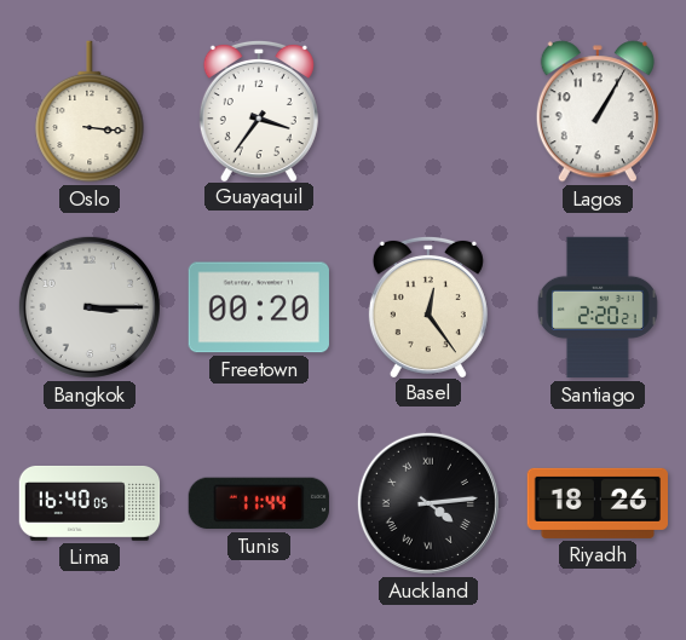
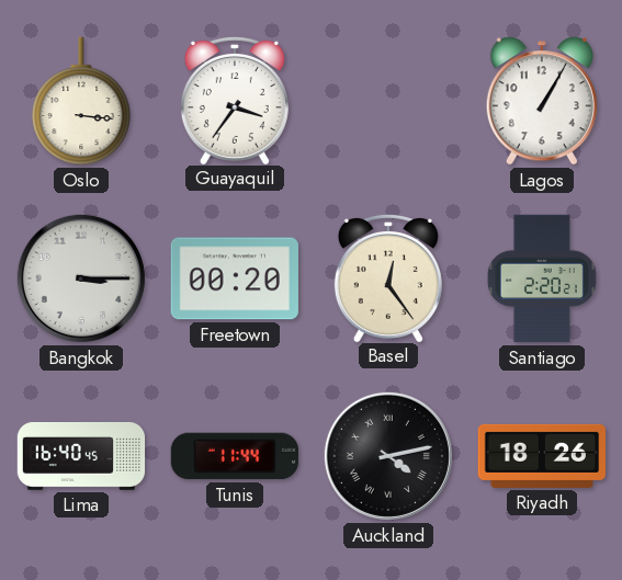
Lima: 16:40:05 -> 16:40:45 (81, 456)
Auckland: 4:14 -> 4:13 (388, 456)
